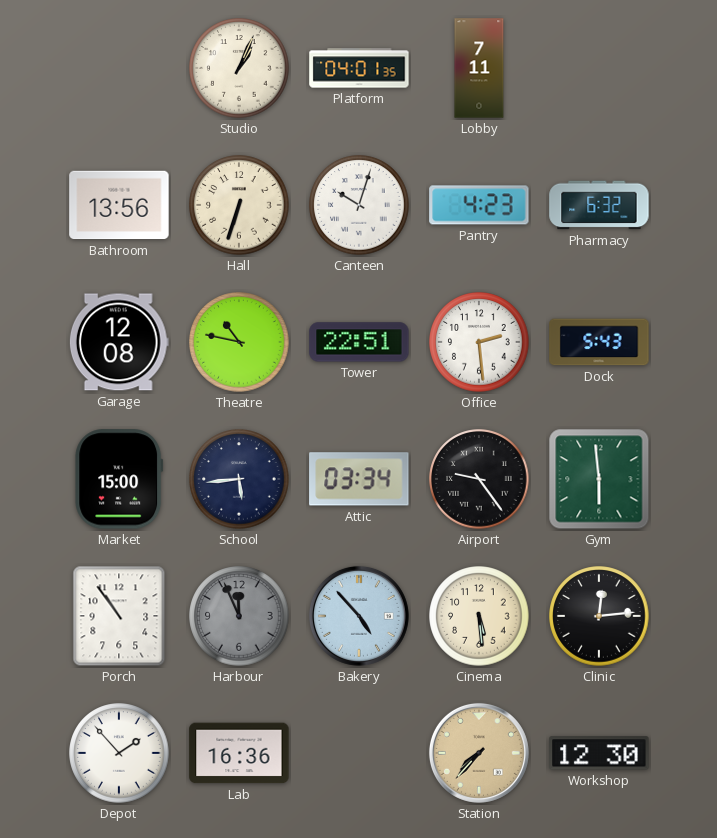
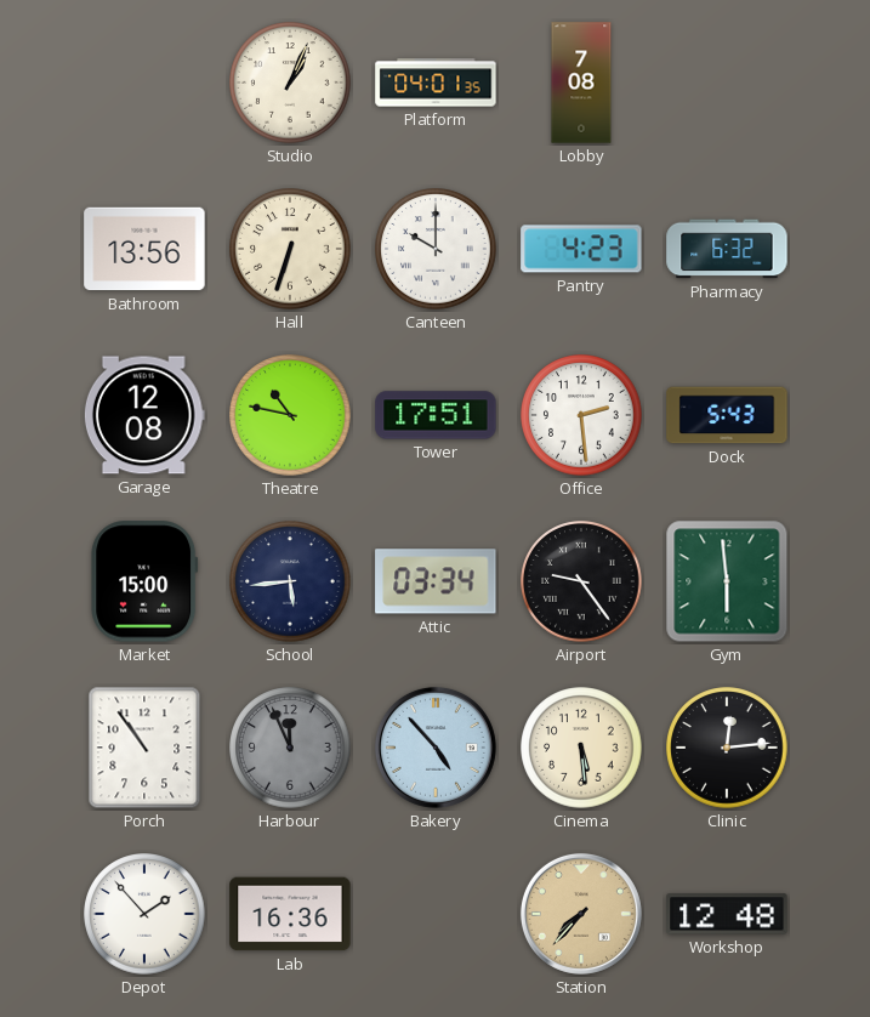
Lobby: 7:11 -> 7:08 (581, 83)
Canteen: 10:03 -> 10:00 (436, 249)
Tower: 22:51 -> 17:51 (436, 415)
Workshop: 12:30 -> 12:48 (727, 914)
